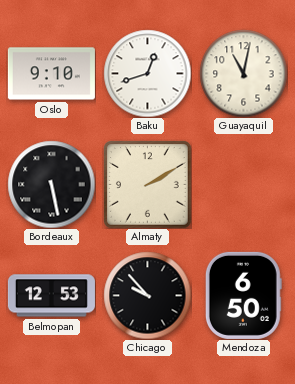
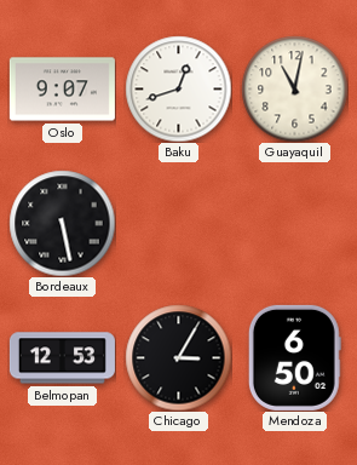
Oslo: 9:10 -> 9:07 (62, 90)
Almaty: 2:10 -> none (148, 185)
Chicago: 9:53 -> 3:05 (178, 357)
